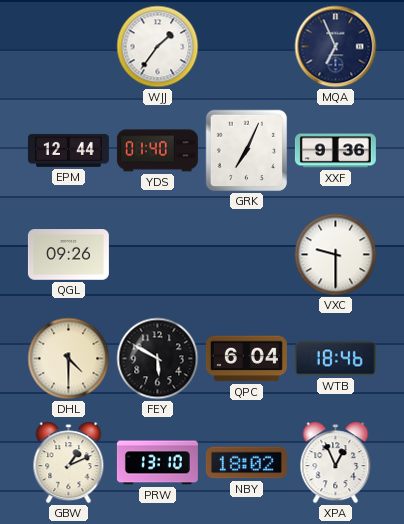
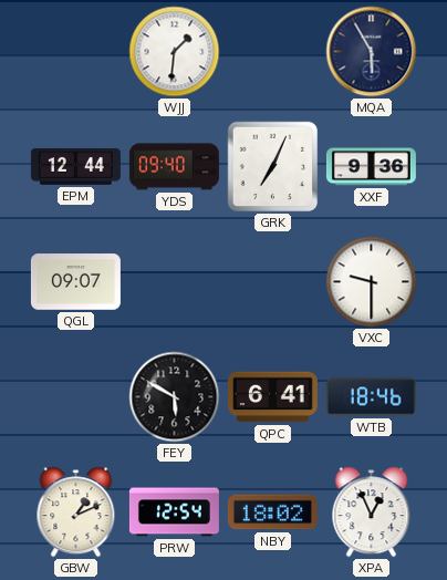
WJJ: 1:36 -> 1:31 (175, 52)
MQA: 6:56 -> 5:55 (372, 52)
YDS: 01:40 -> 09:40 (174, 167)
QGL: 09:26 -> 09:07 (75, 282)
DHL: 4:30 -> none (69, 359)
QPC: 6:04 -> 6:41 (272, 397)
PRW: 13:10 -> 12:54 (174, 512)
